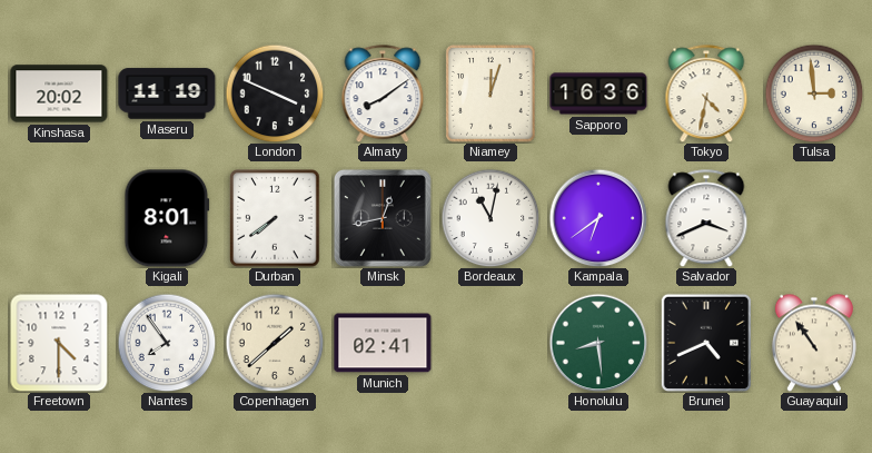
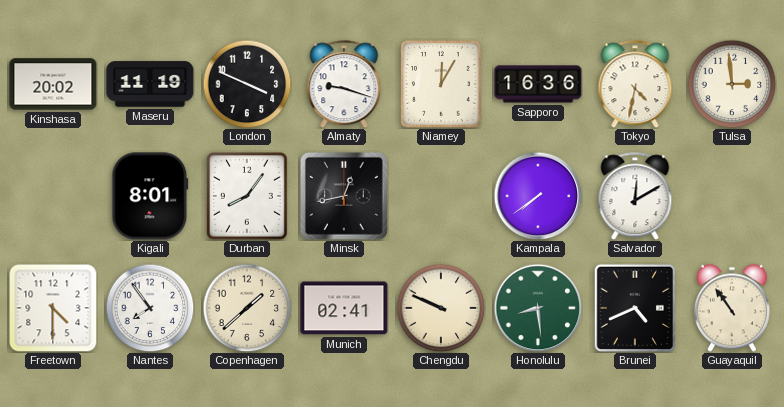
Almaty: 8:09 -> 9:18 (344, 84)
Niamey: 12:03 -> 12:05 (441, 84)
Durban: 7:39 -> 8:06 (247, 196)
Bordeaux: 11:02 -> none (490, 218)
Kampala: 6:39 -> 7:39 (538, 196)
Salvador: 3:41 -> 12:10 (635, 196)
Chengdu: none -> 9:49 (441, 308)
